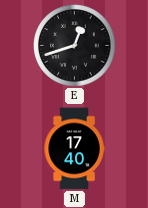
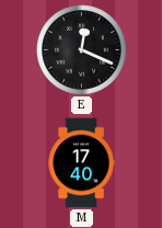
E: 12:42 -> 12:19 (82, 50)
